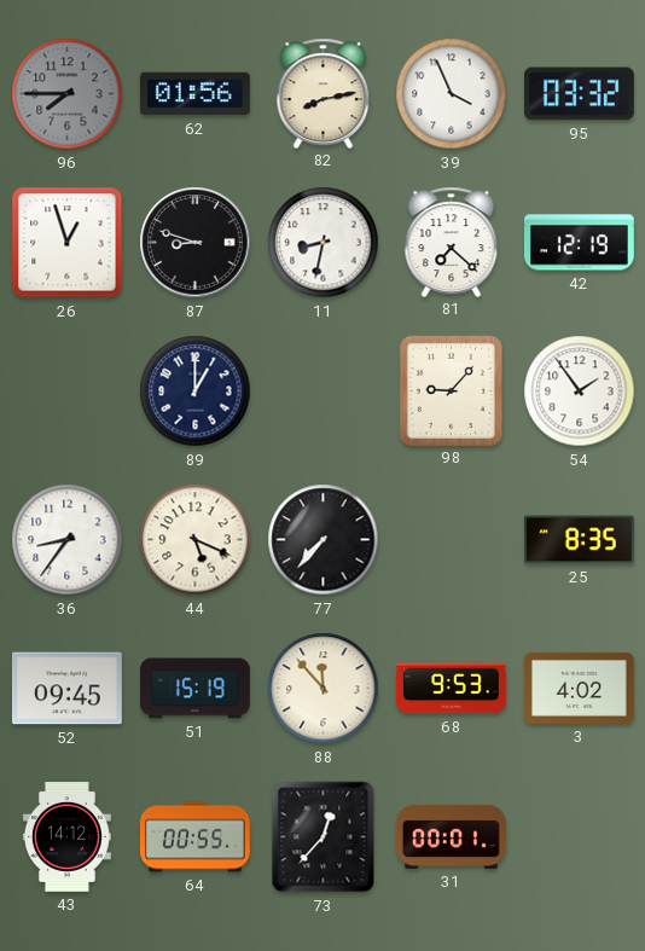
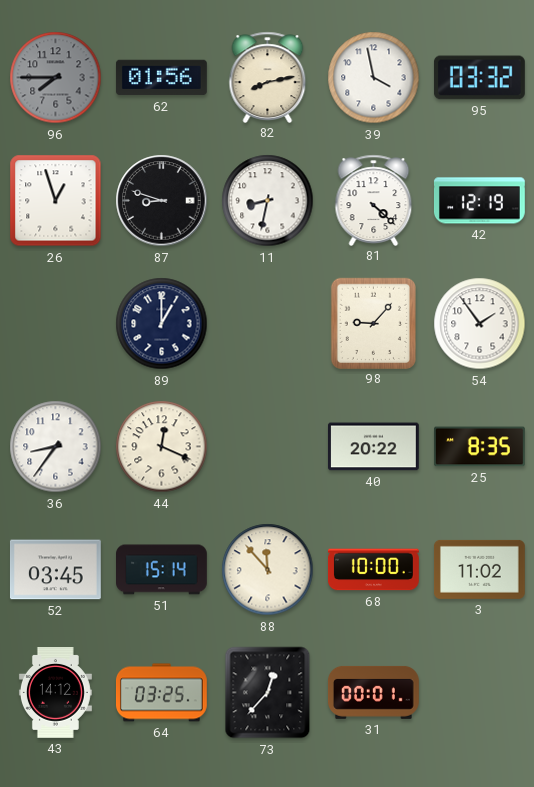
39: 3:56 -> 3:58 (374, 78)
81: 7:22 -> 4:22 (374, 200)
44: 5:19 -> 12:19 (162, 447)
77: 7:37 -> none (324, 540)
40: none -> 20:22 (373, 447)
52: 09:45 -> 03:45 (55, 570)
51: 15:19 -> 15:14 (162, 570)
68: 9:53 -> 10:00 (374, 570)
3: 4:02 -> 11:02 (479, 569)
64: 00:55 -> 03:25 (162, 693)
